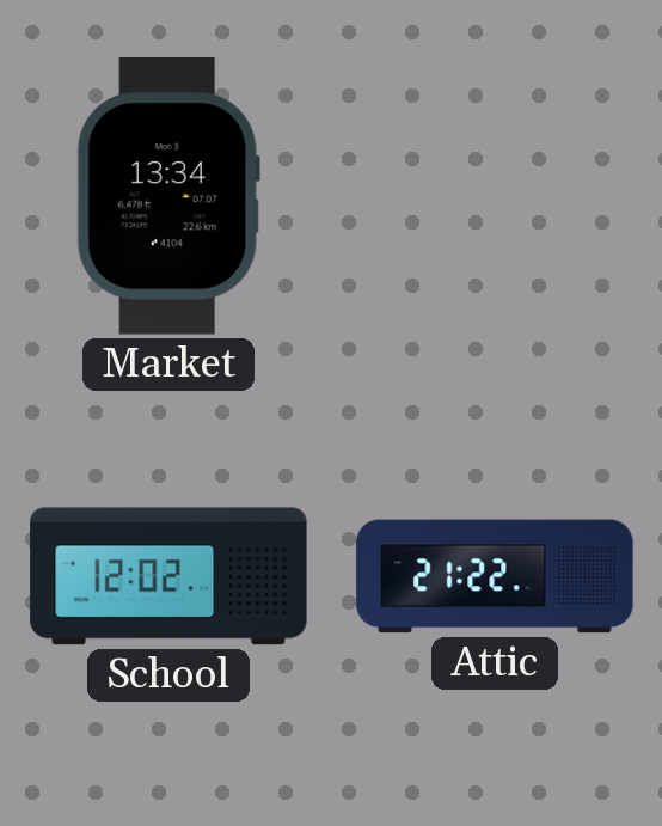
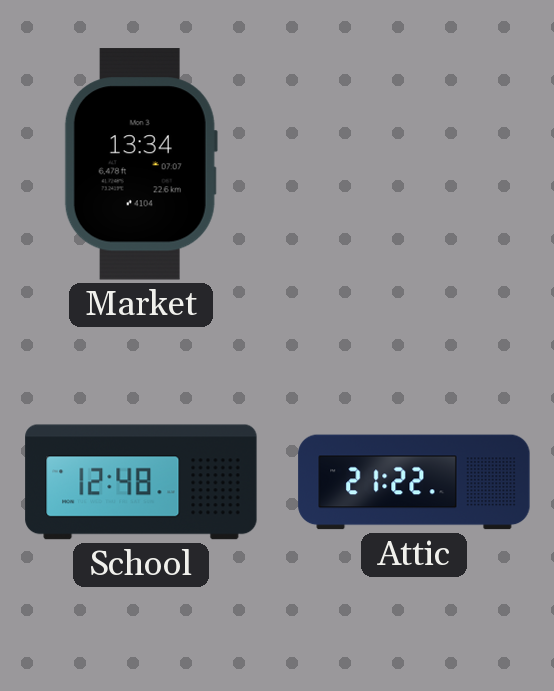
School: 12:02 -> 12:48 (141, 482)
